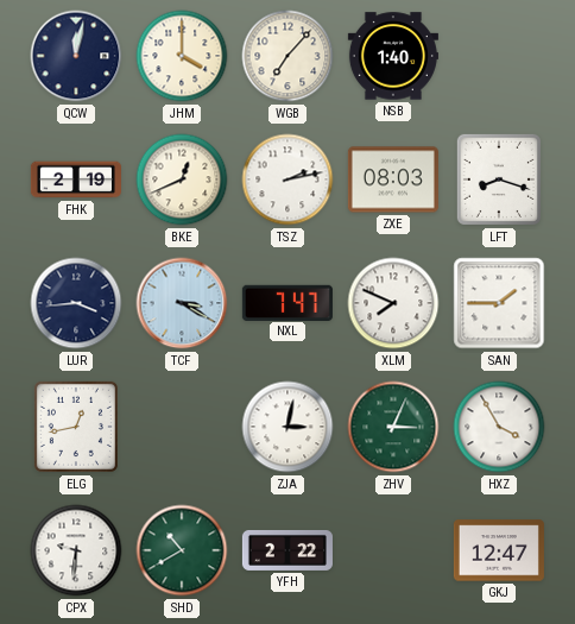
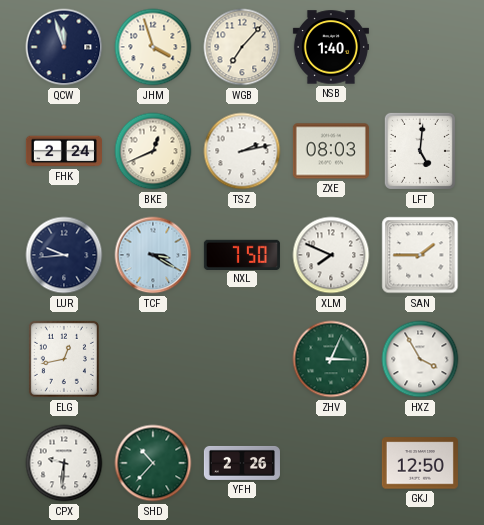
QCW: 12:02 -> 11:57 (64, 47)
JHM: 4:00 -> 3:57 (153, 47)
FHK: 2:19 -> 2:24 (64, 151)
LFT: 8:18 -> 5:01 (420, 151)
LUR: 3:44 -> 9:44 (64, 255)
NXL: 7:47 -> 7:50 (242, 254)
ZJA: 3:02 -> none (287, 427)
SHD: 10:40 -> 10:37 (153, 463)
YFH: 2:22 -> 2:26 (242, 463)
GKJ: 12:47 -> 12:50 (420, 463)
